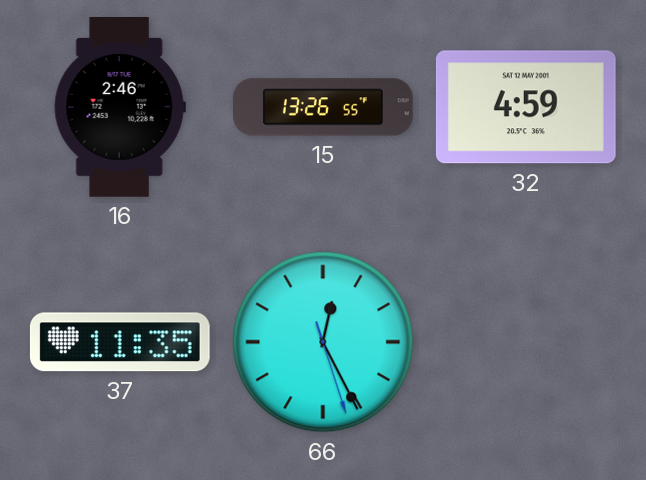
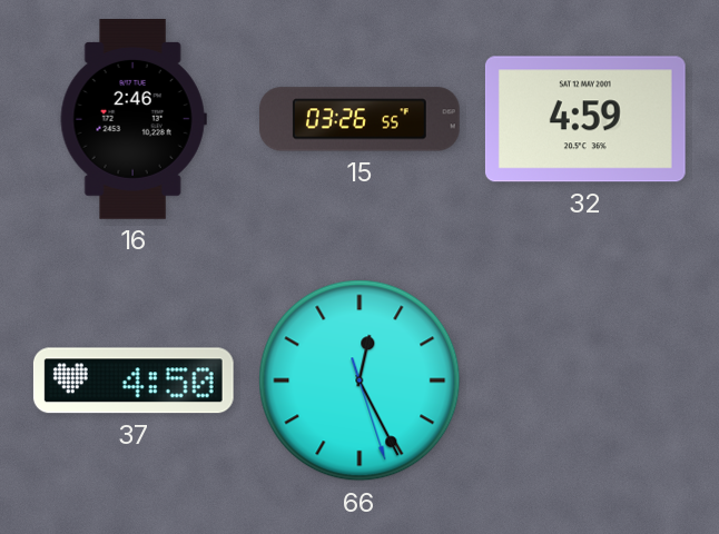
15: 13:26 -> 03:26 (361, 119)
37: 11:35 -> 4:50 (134, 380)
